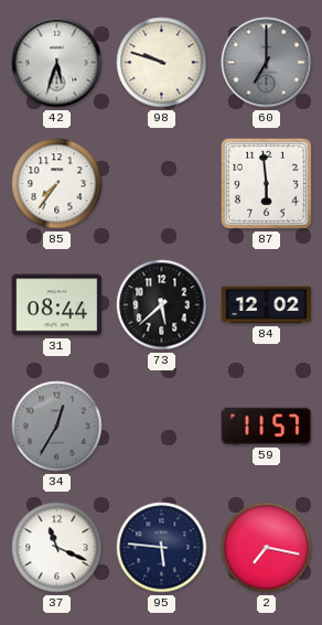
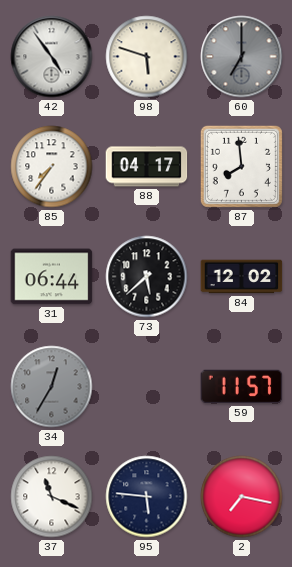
42: 5:33 -> 4:54 (52, 57)
98: 9:48 -> 5:48 (147, 57)
88: none -> 04:17 (147, 167)
87: 5:59 -> 7:59 (241, 166)
31: 08:44 -> 06:44 (52, 277)
